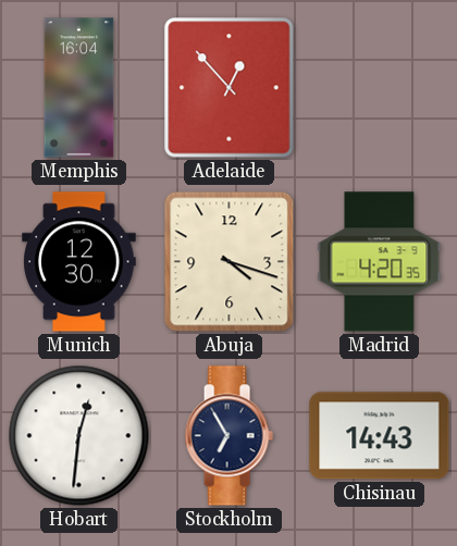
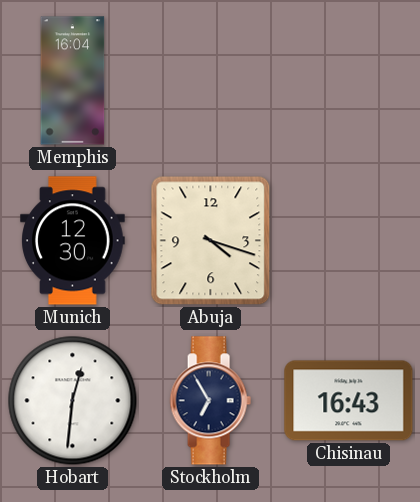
Adelaide: 12:53 -> none (230, 88)
Madrid: 4:20 -> none (380, 262)
Chisinau: 14:43 -> 16:43 (349, 401)
